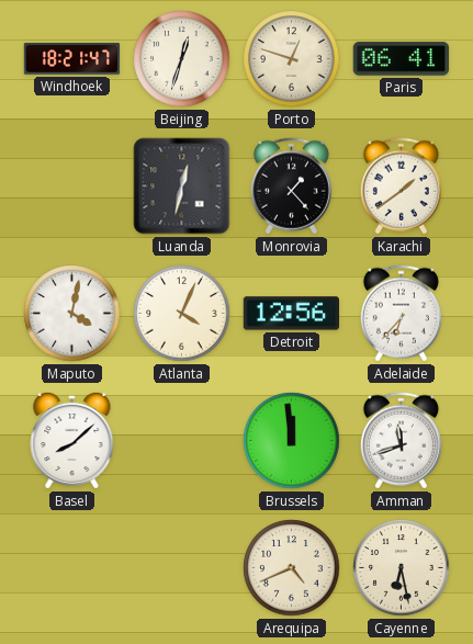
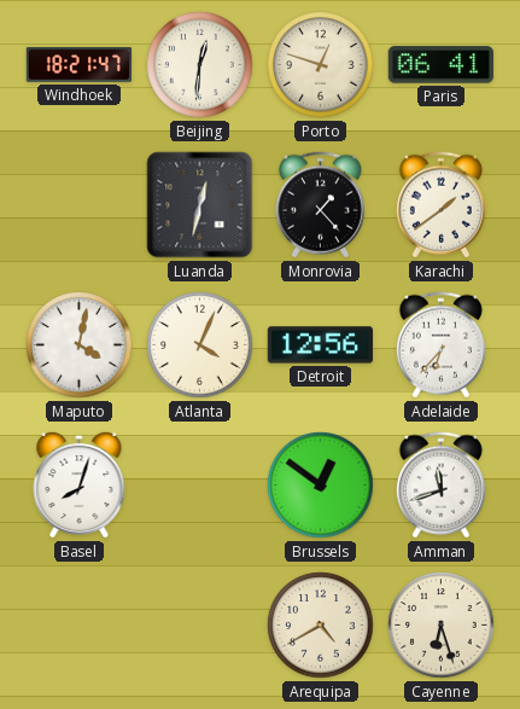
Beijing: 12:33 -> 12:31 (200, 65)
Basel: 8:08 -> 8:03 (80, 484)
Brussels: 11:59 -> 12:51 (321, 486)
Arequipa: 4:41 -> 4:40 (321, 626)
Cayenne: 6:28 -> 6:27 (442, 626)
